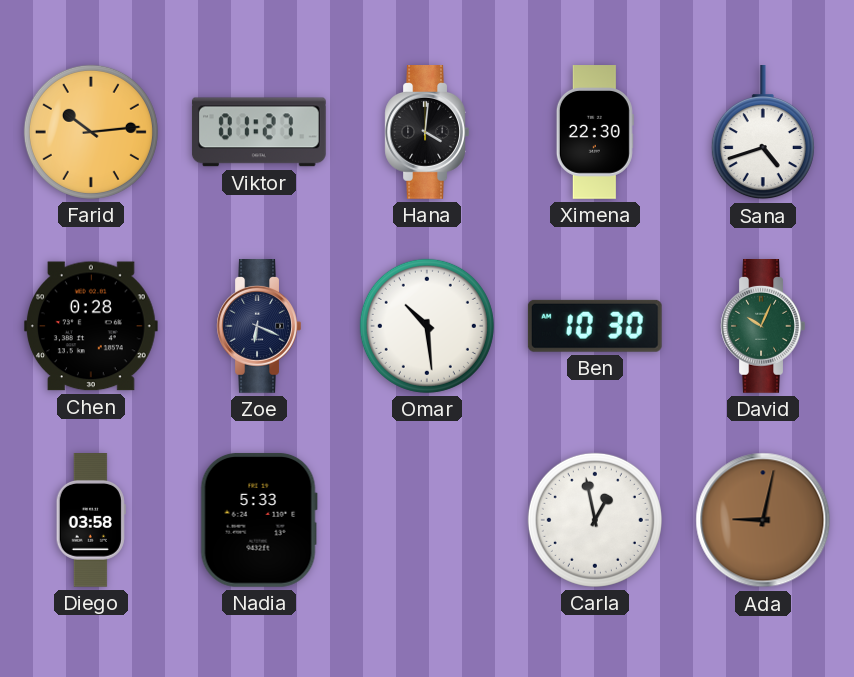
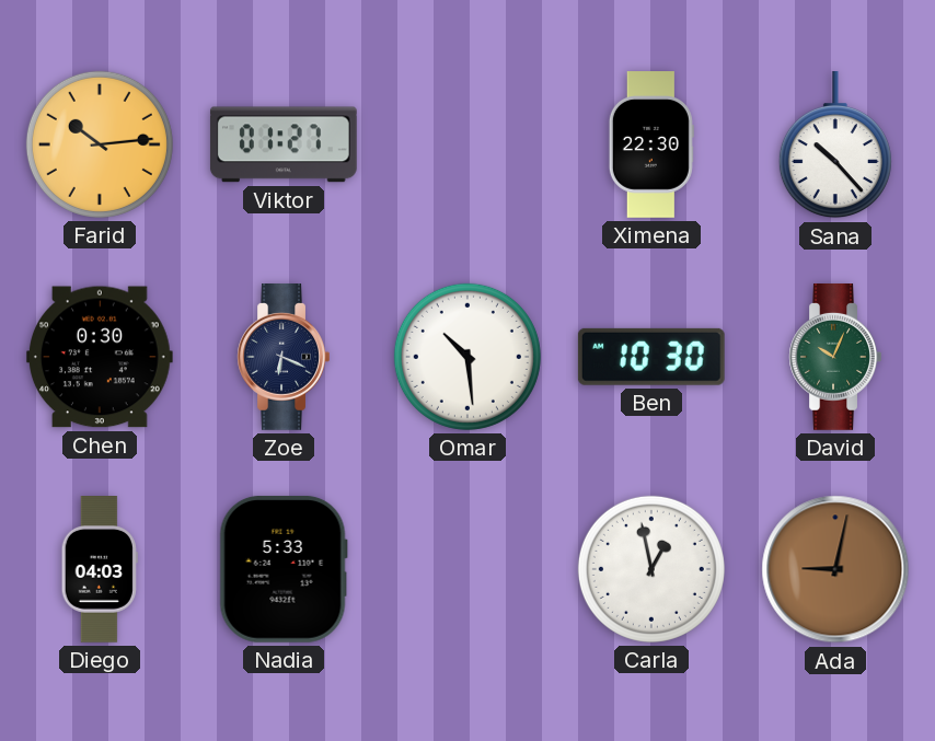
Hana: 4:01 -> none (427, 133)
Sana: 4:42 -> 10:23 (835, 146)
Chen: 0:28 -> 0:30 (100, 357)
Diego: 03:58 -> 04:03 (100, 570)
